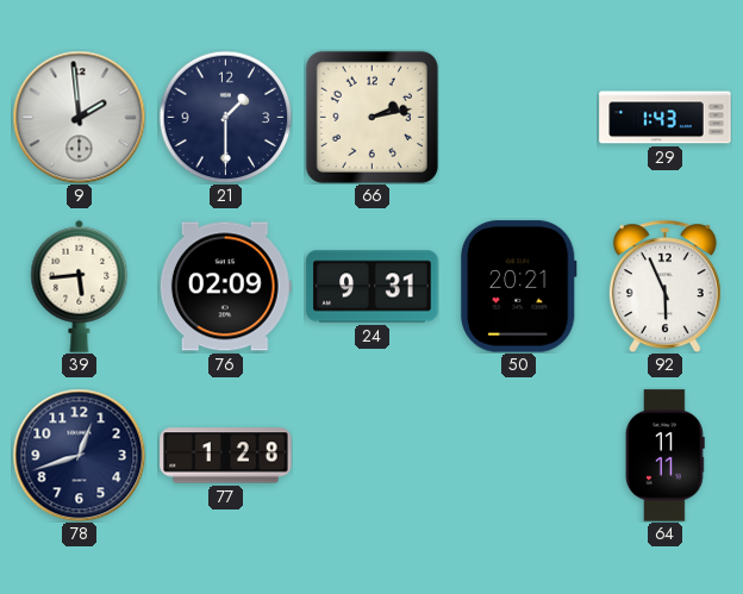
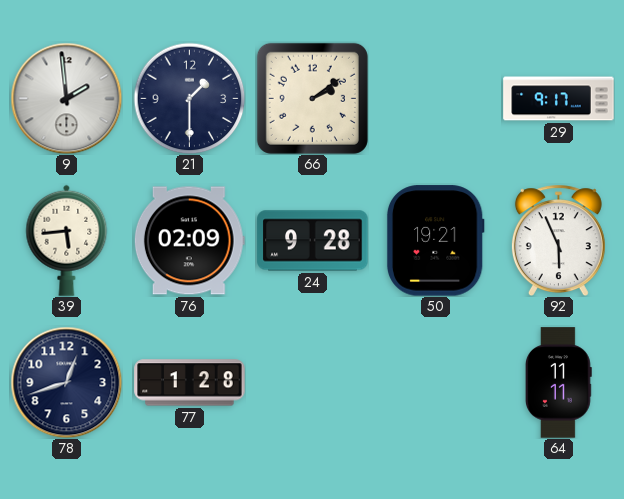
66: 2:13 -> 2:09 (312, 98)
29: 1:43 -> 9:17 (559, 99)
24: 9:31 -> 9:28 (313, 241)
50: 20:21 -> 19:21 (435, 241)
